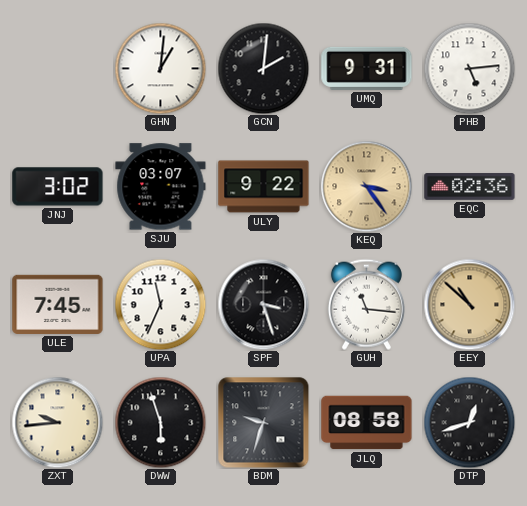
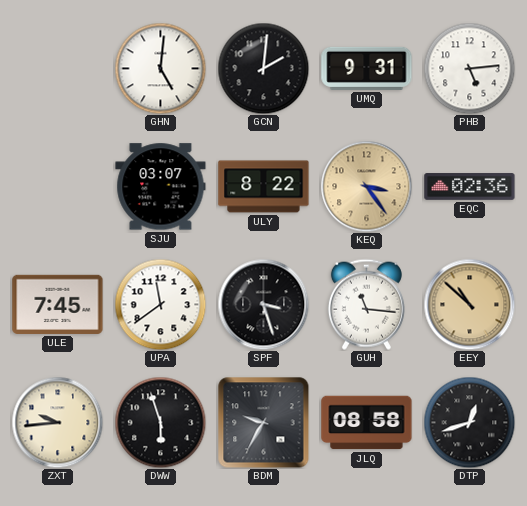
GHN: 1:01 -> 5:01 (160, 68)
JNJ: 3:02 -> none (58, 187)
ULY: 9:22 -> 8:22 (264, 187)
UPA: 11:34 -> 11:39 (160, 304)
BDM: 9:33 -> 9:35 (263, 422)
